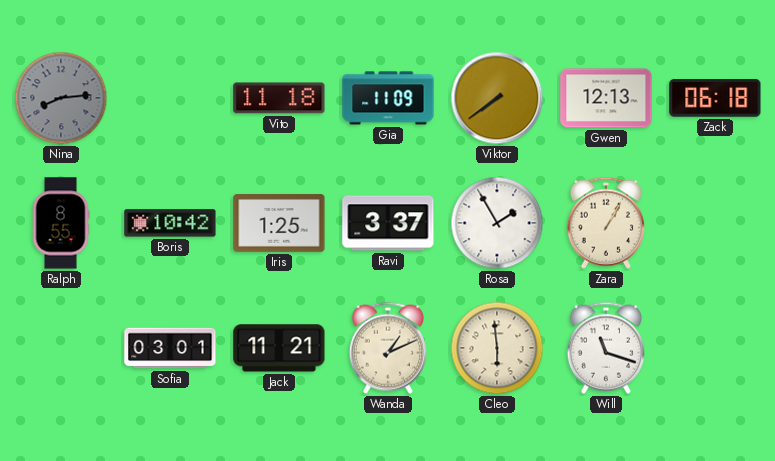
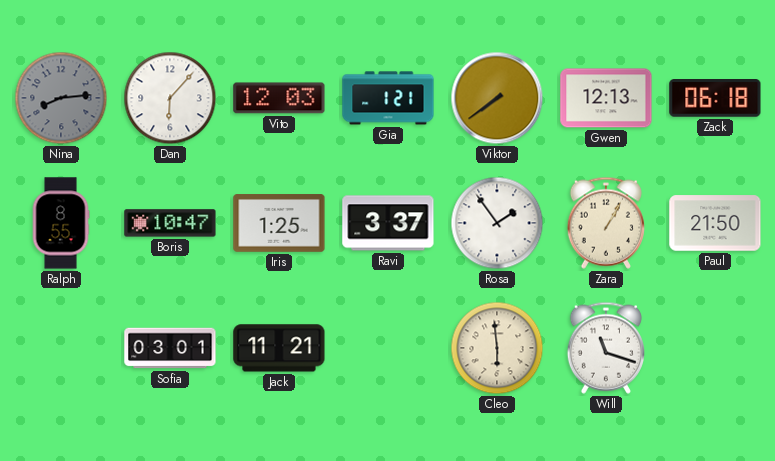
Dan: none -> 6:07 (170, 98)
Vito: 11:18 -> 12:03 (279, 98)
Gia: 11:09 -> 1:21 (388, 98)
Boris: 10:42 -> 10:47 (170, 223)
Rosa: 1:55 -> 1:54 (497, 223)
Paul: none -> 21:50 (715, 223)
Wanda: 1:11 -> none (388, 348)
